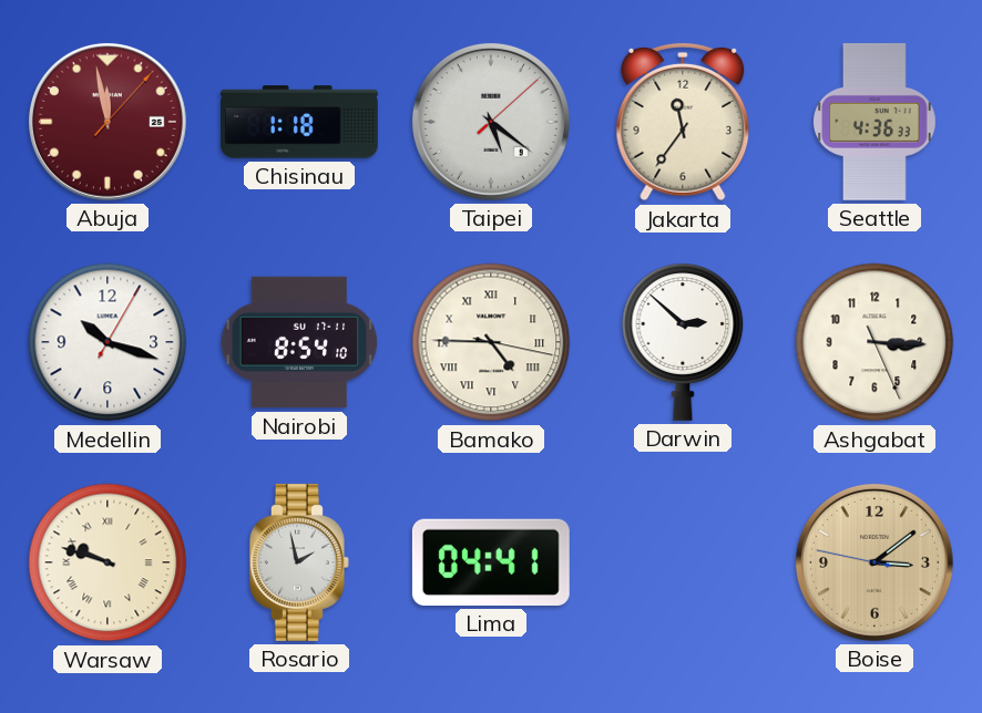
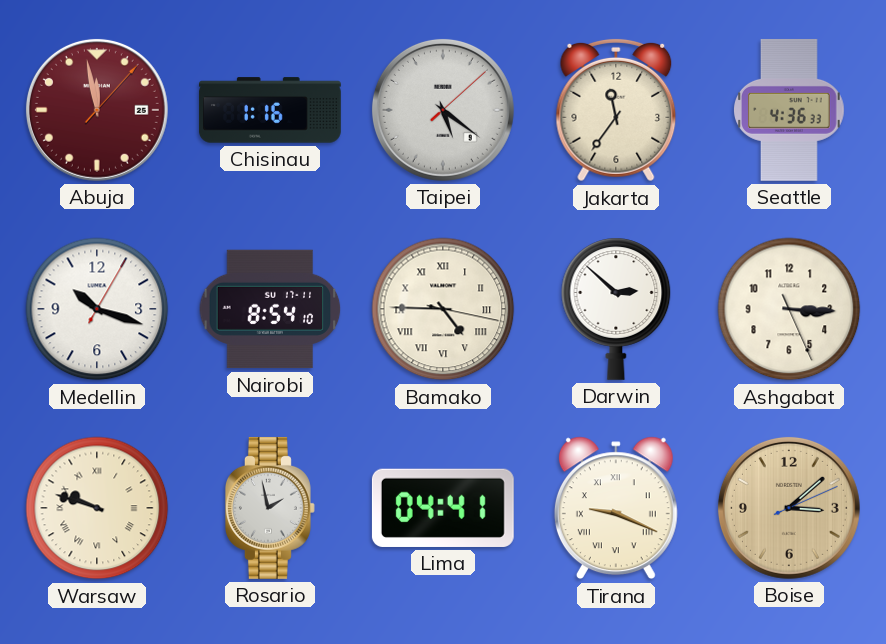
Chisinau: 1:18 -> 1:16 (270, 110)
Tirana: none -> 9:19 (616, 508)
Boise: 3:08:47 -> 3:08:11 (789, 508)
